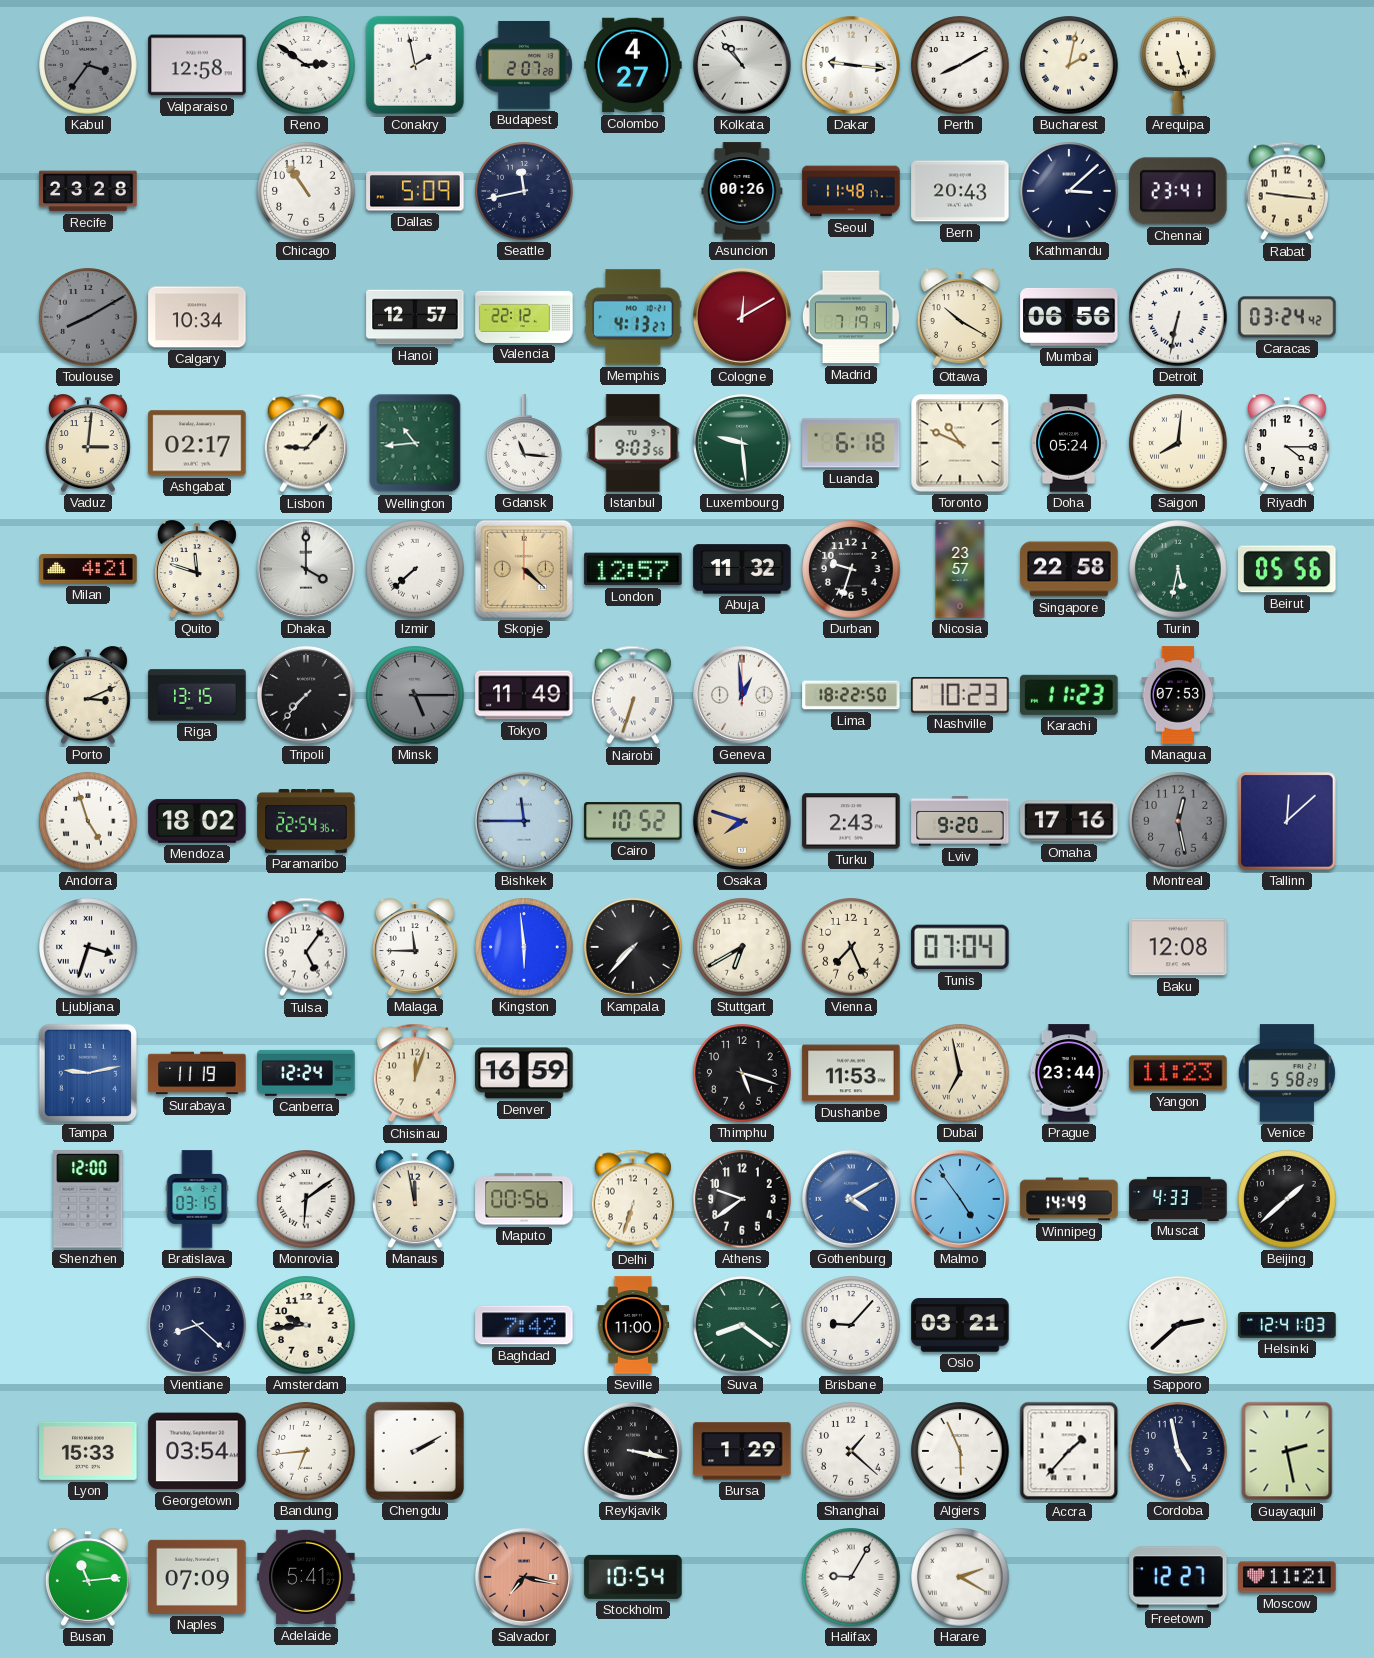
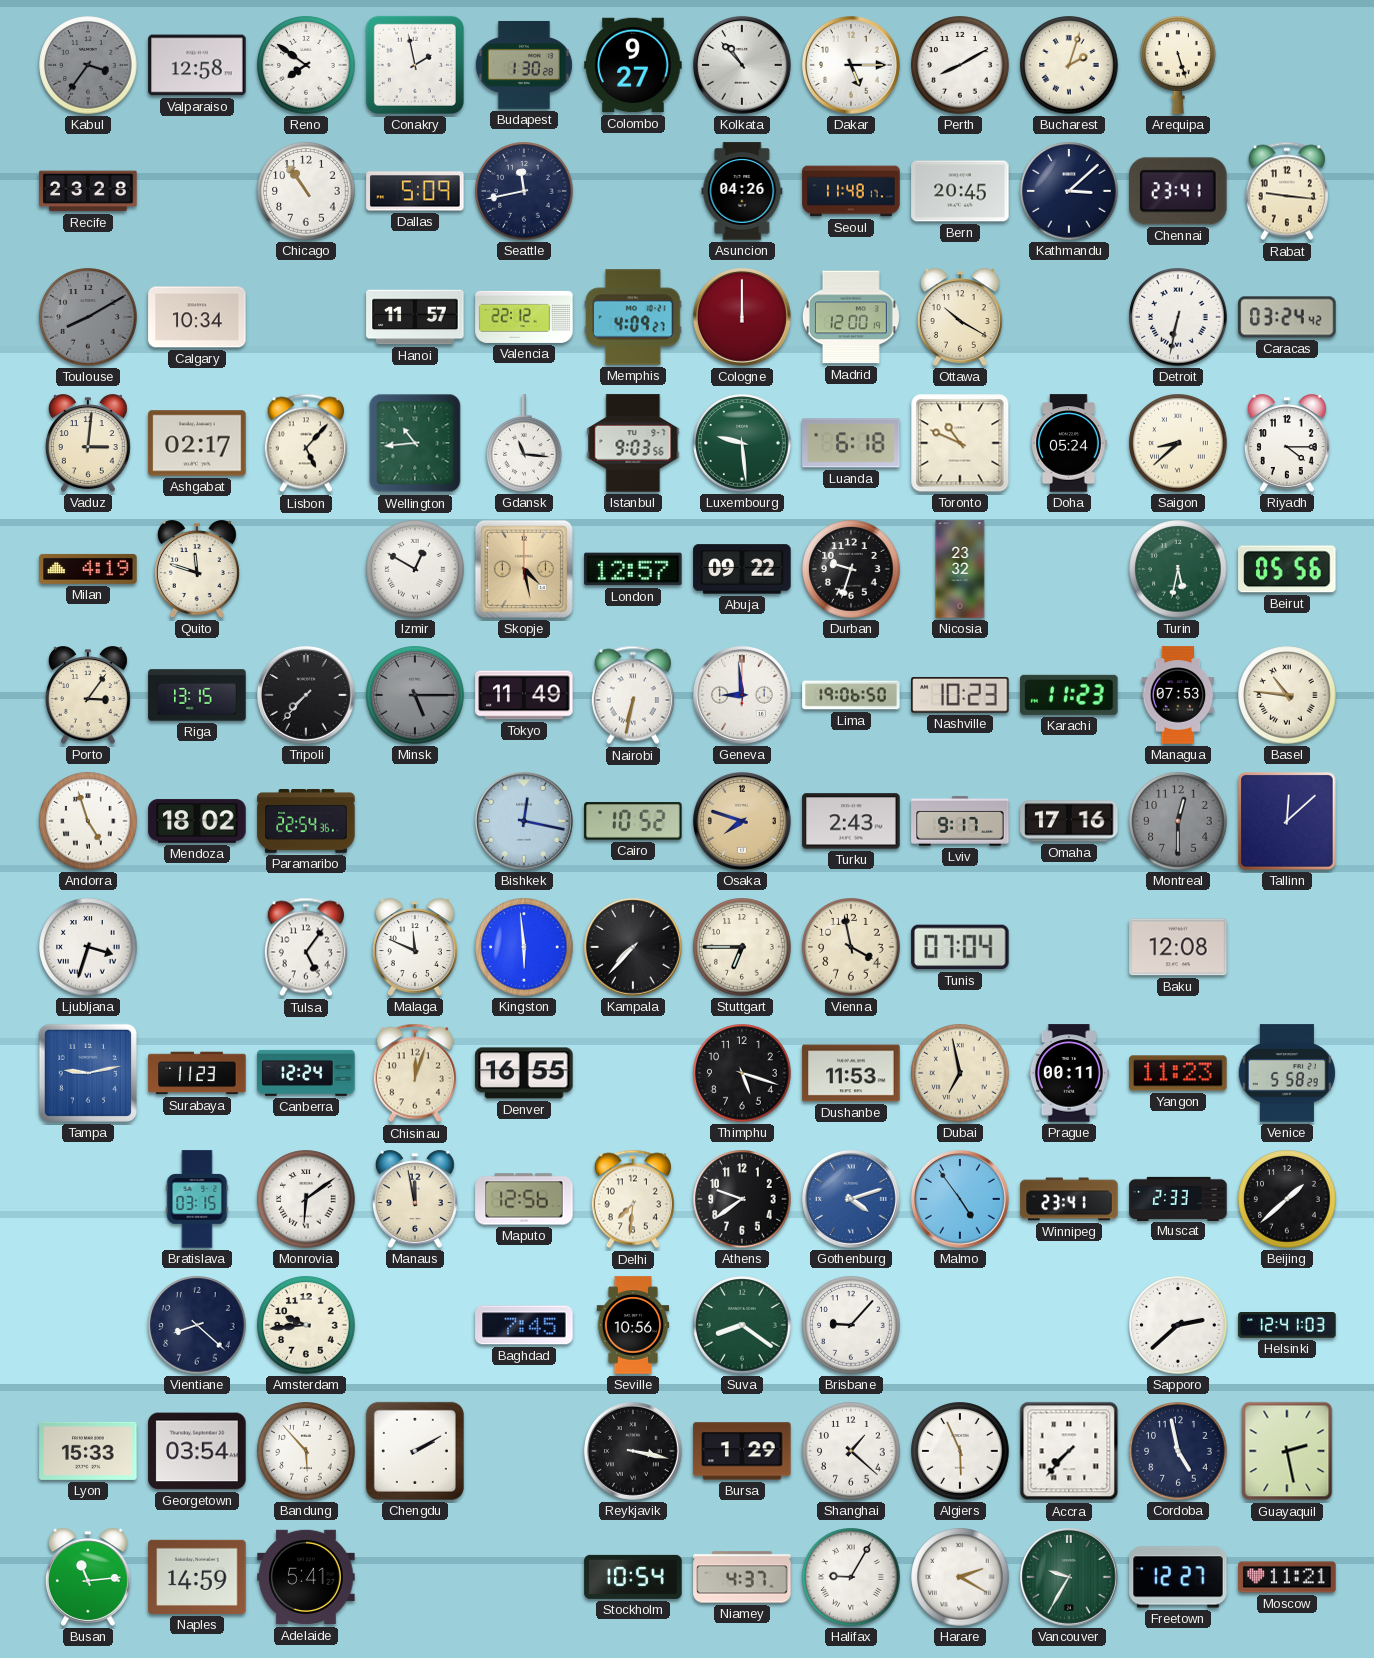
Reno: 2:51 -> 7:51 (306, 65)
Budapest: 2:07 -> 1:30 (524, 65)
Colombo: 4:27 -> 9:27 (633, 65)
Dakar: 9:16 -> 5:15 (851, 65)
Bucharest: 2:02 -> 2:03 (1069, 65)
Asuncion: 00:26 -> 04:26 (742, 191)
Bern: 20:43 -> 20:45 (960, 191)
Hanoi: 12:57 -> 11:57 (415, 317)
Memphis: 4:13 -> 4:09 (633, 317)
Cologne: 12:10 -> 12:00 (742, 317)
Madrid: 7:19 -> 12:00 (851, 317)
Mumbai: 06:56 -> none (1069, 317)
Lisbon: 9:07 -> 5:07 (306, 443)
Saigon: 8:01 -> 8:38 (1178, 443)
Milan: 4:21 -> 4:19 (88, 569)
Dhaka: 4:00 -> none (306, 569)
Izmir: 7:38 -> 12:50 (415, 569)
Skopje: 4:22 -> 4:28 (524, 569)
Abuja: 11:32 -> 09:22 (742, 569)
Nicosia: 23:57 -> 23:32 (960, 569)
Singapore: 22:58 -> none (1069, 569)
Porto: 3:11 -> 3:06 (88, 695)
Nairobi: 6:33 -> 6:32 (633, 695)
Geneva: 12:59 -> 8:59 (742, 695)
Lima: 18:22 -> 19:06 (851, 695)
Basel: none -> 10:46 (1287, 695)
Bishkek: 11:45 -> 12:17 (524, 821)
Lviv: 9:20 -> 9:17 (960, 821)
Montreal: 12:28 -> 12:30 (1178, 821)
Malaga: 11:45 -> 11:49 (415, 947)
Stuttgart: 6:40 -> 6:45 (742, 947)
Vienna: 7:26 -> 3:58 (851, 947)
Surabaya: 11:19 -> 11:23 (197, 1073)
Denver: 16:59 -> 16:55 (524, 1073)
Prague: 23:44 -> 00:11 (1069, 1073)
Shenzhen: 12:00 -> none (88, 1199)
Maputo: 00:56 -> 12:56 (524, 1199)
Delhi: 6:33 -> 7:31 (633, 1199)
Gothenburg: 4:10 -> 4:12 (851, 1199)
Winnipeg: 14:49 -> 23:41 (1069, 1199)
Muscat: 4:33 -> 2:33 (1178, 1198)
Baghdad: 7:42 -> 7:45 (524, 1325)
Seville: 11:00 -> 10:56 (633, 1325)
Oslo: 03:21 -> none (960, 1325)
Bandung: 6:44 -> 5:53 (306, 1451)
Accra: 1:37 -> 7:37 (1069, 1451)
Naples: 07:09 -> 14:59 (197, 1577)
Salvador: 7:17 -> none (524, 1577)
Niamey: none -> 4:37 (742, 1577)
Vancouver: none -> 9:35 (1069, 1577)
